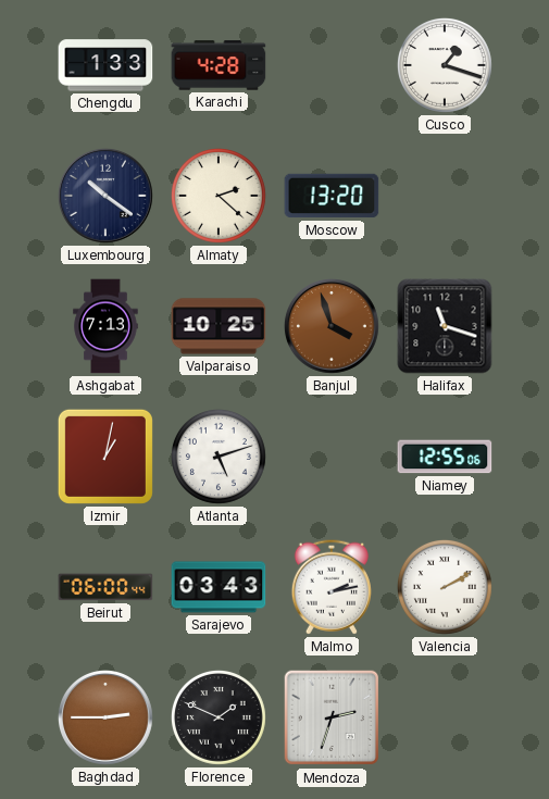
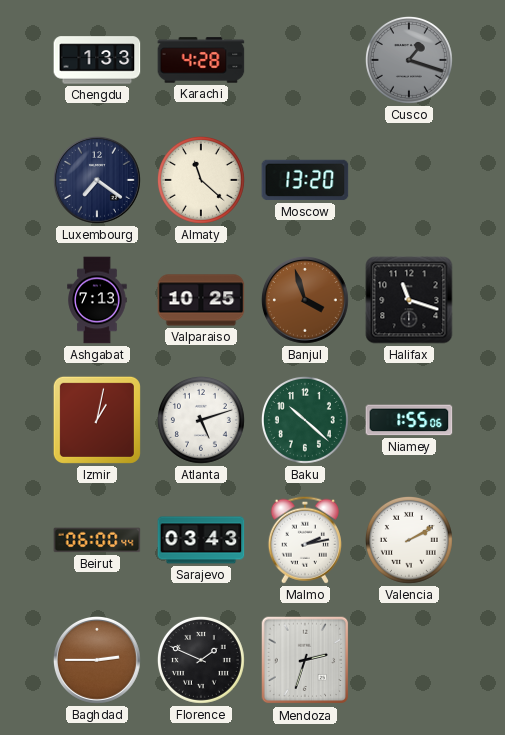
Cusco dial: white -> grey (409, 60)
Luxembourg: 10:21 -> 7:21 (97, 181)
Almaty: 2:22 -> 11:22 (201, 180)
Baku: none -> 10:22 (305, 420)
Niamey: 12:55 -> 1:55 (409, 420)
